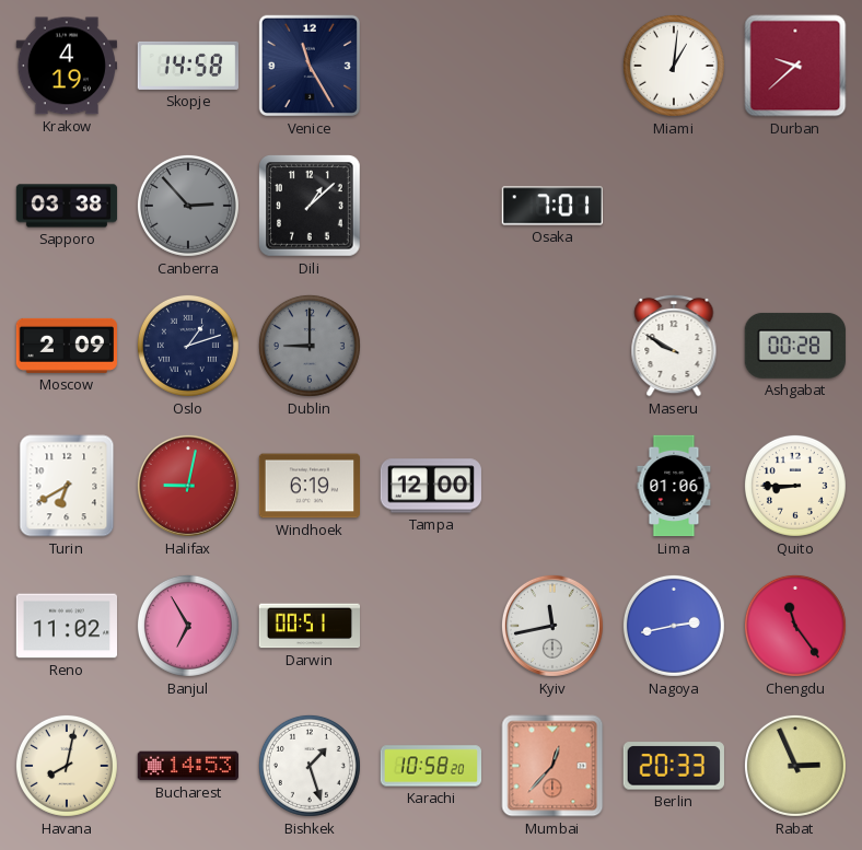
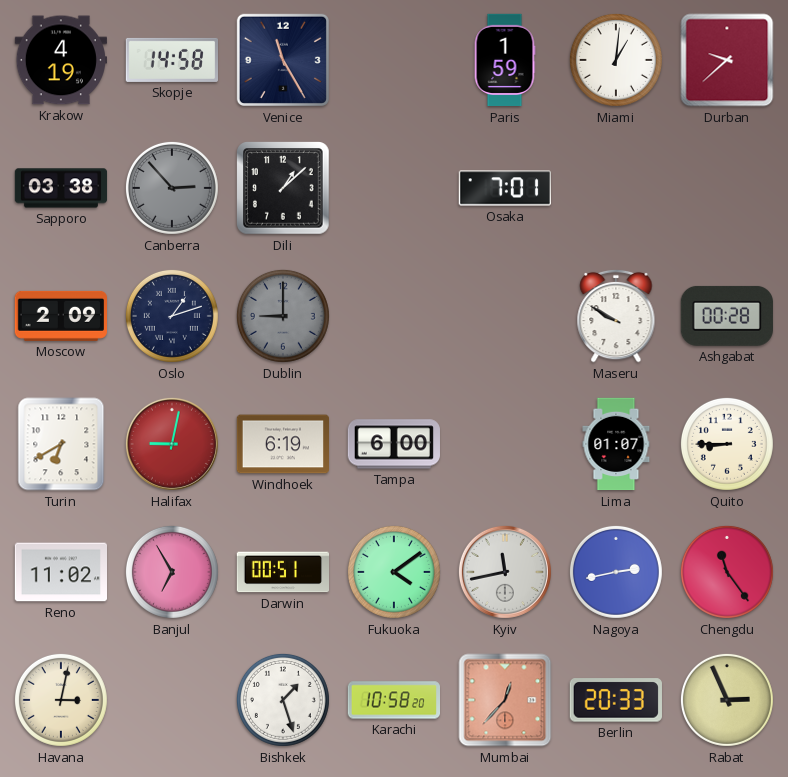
Paris: none -> 1:59 (505, 60)
Tampa: 12:00 -> 6:00 (394, 444)
Lima: 01:06 -> 01:07 (616, 444)
Fukuoka: none -> 4:09 (394, 572)
Havana: 8:02 -> 3:02 (61, 700)
Bucharest: 14:53 -> none (187, 766)
